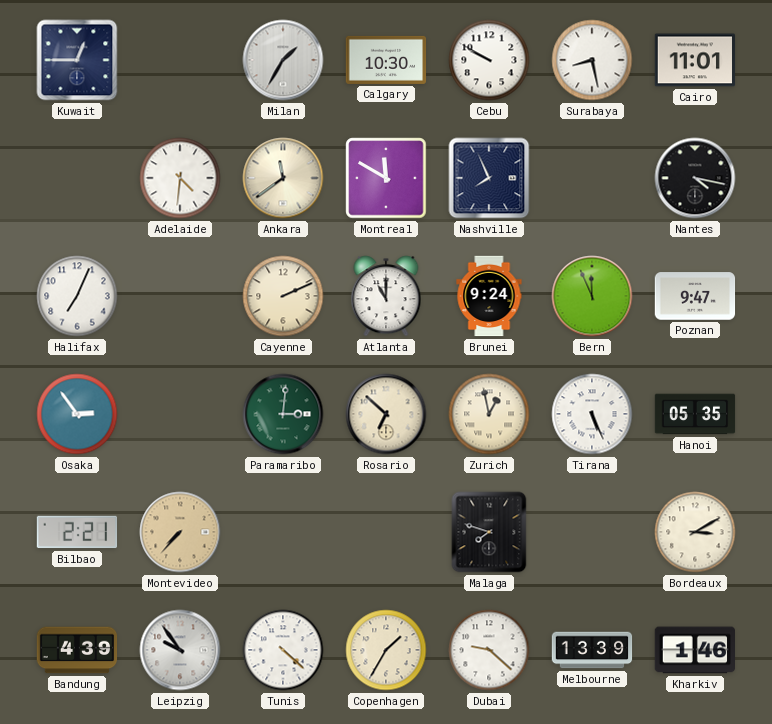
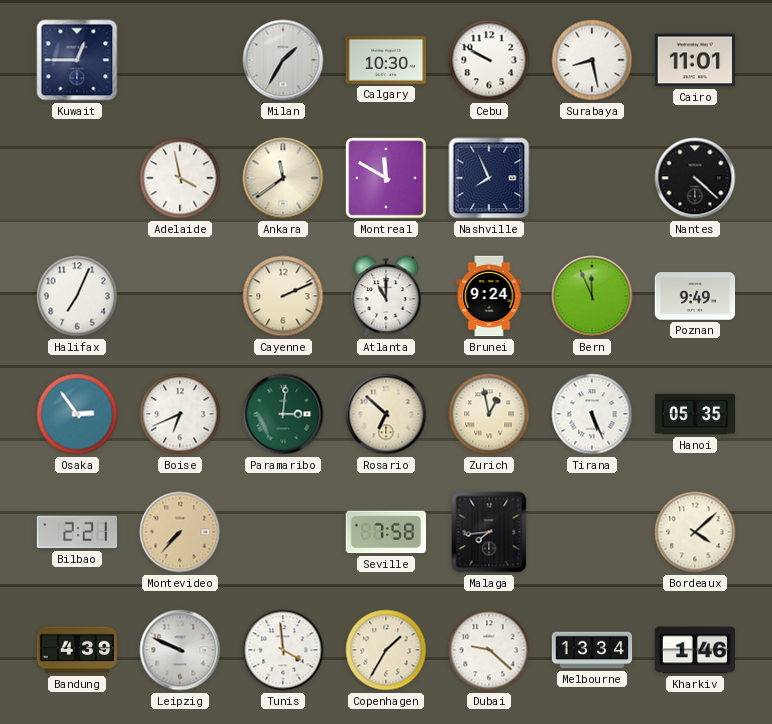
Adelaide: 4:31 -> 3:58 (180, 178)
Nantes: 4:17 -> 4:22 (695, 178)
Poznan: 9:47 -> 9:49 (695, 296)
Boise: none -> 6:41 (180, 414)
Seville: none -> 7:58 (385, 532)
Malaga: 7:48 -> 7:44 (489, 532)
Bordeaux: 3:10 -> 4:08 (695, 532)
Leipzig: 9:54 -> 9:49 (180, 650)
Tunis: 4:22 -> 3:59 (283, 650)
Melbourne: 13:39 -> 13:34 (592, 650)
